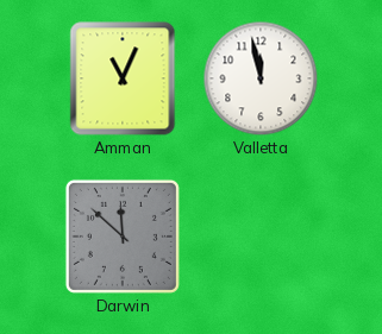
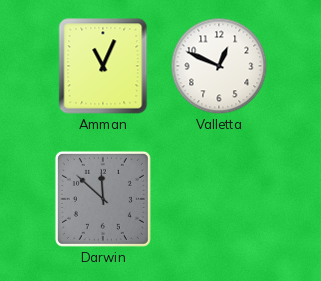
Valletta: 11:58 -> 12:49 (219, 66)
